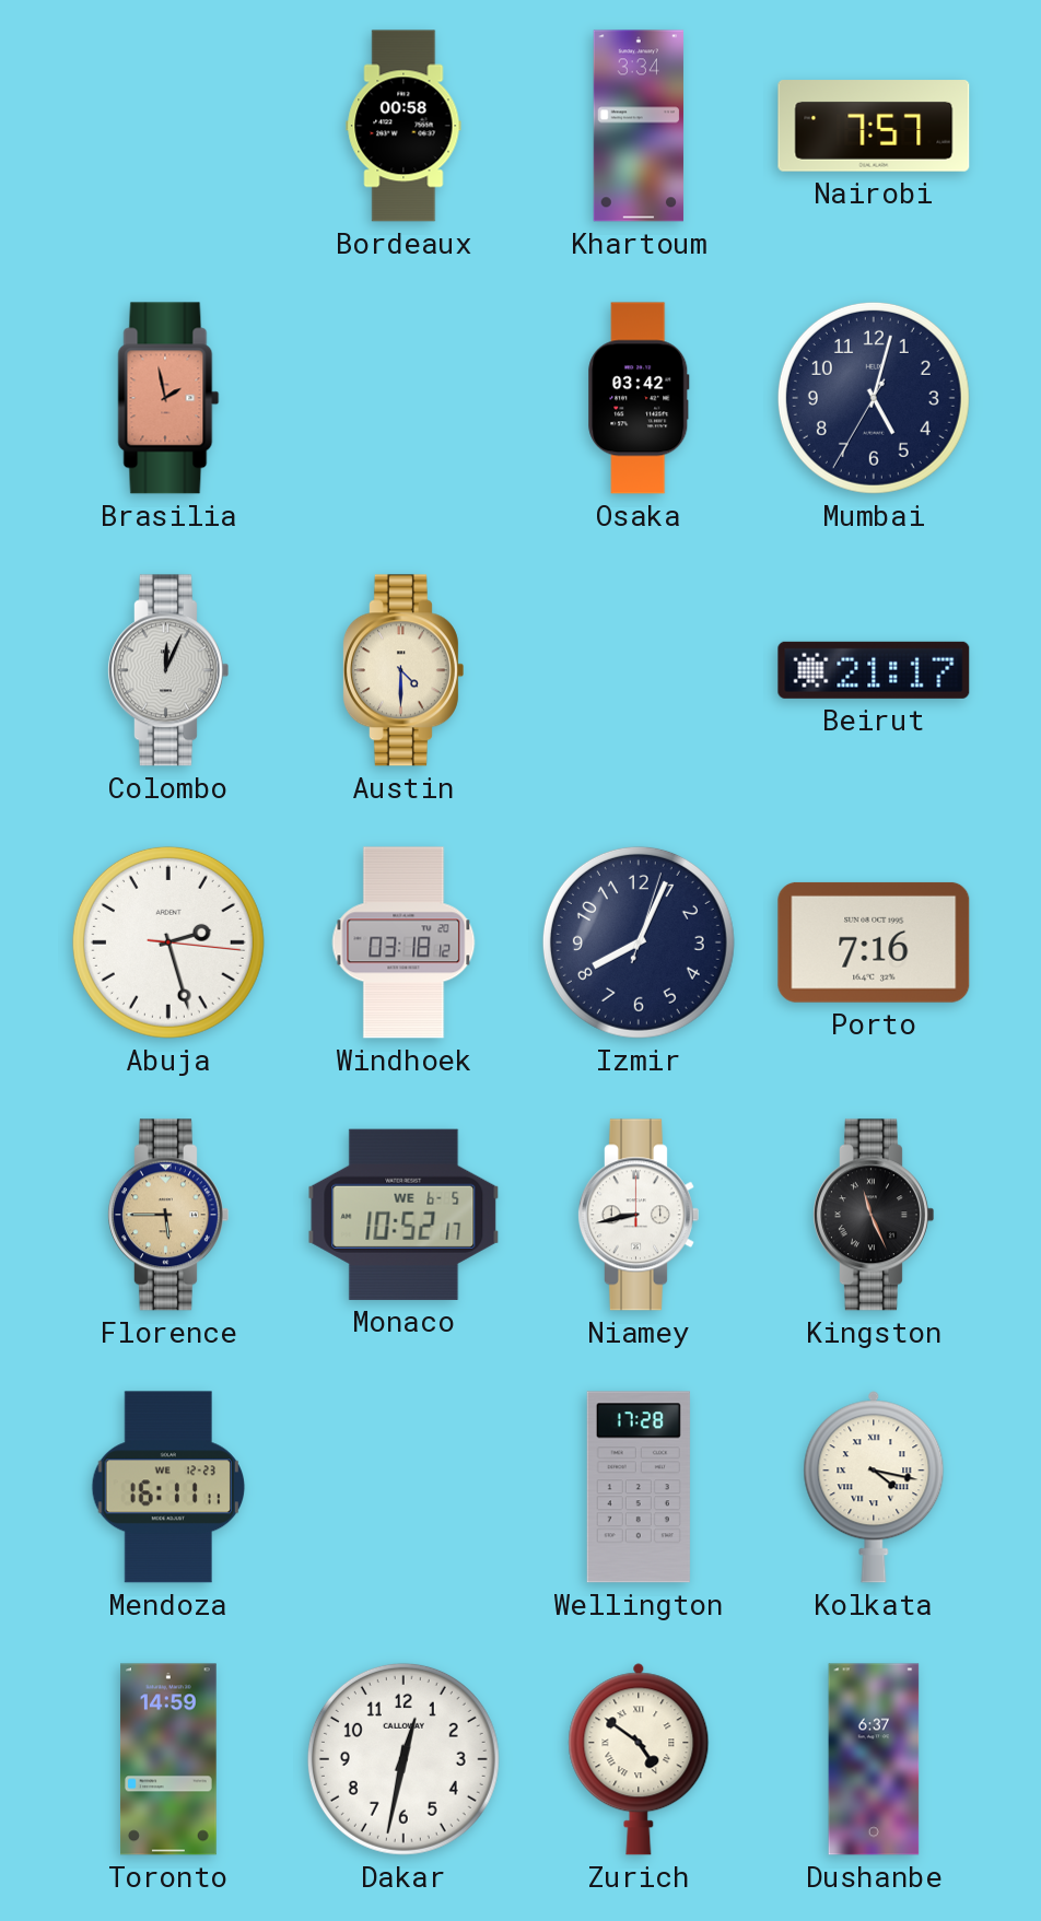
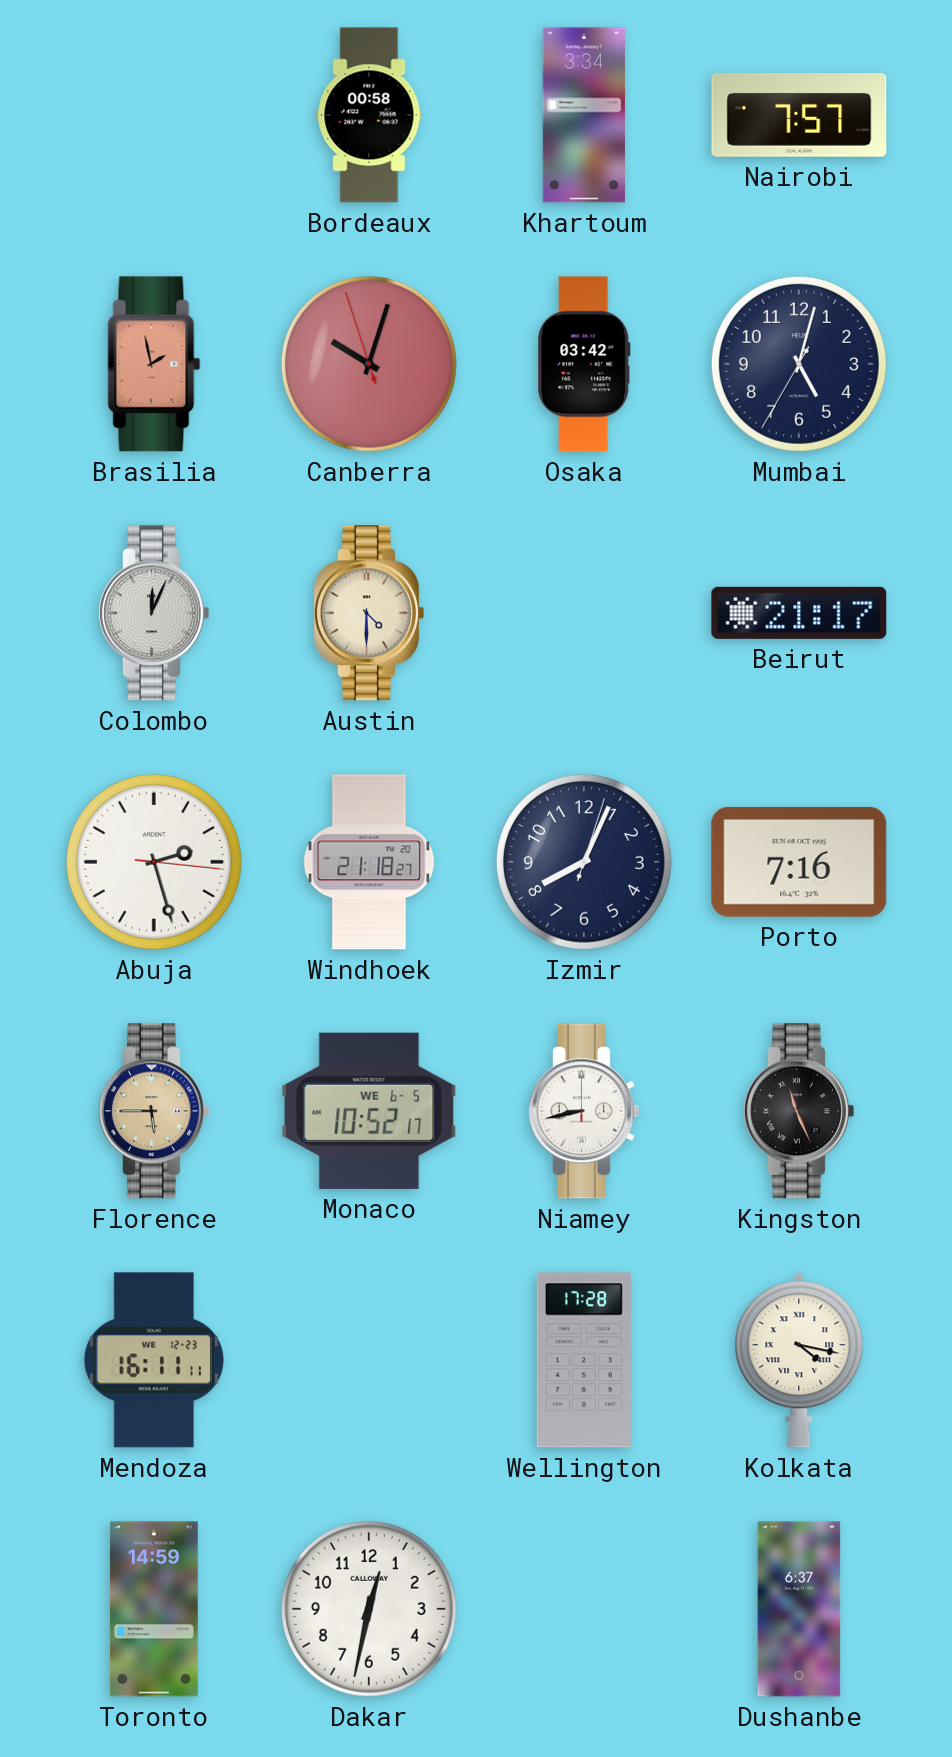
Canberra: none -> 10:02 (369, 364)
Windhoek: 03:18 -> 21:18 (369, 862)
Zurich: 4:51 -> none (639, 1759)
